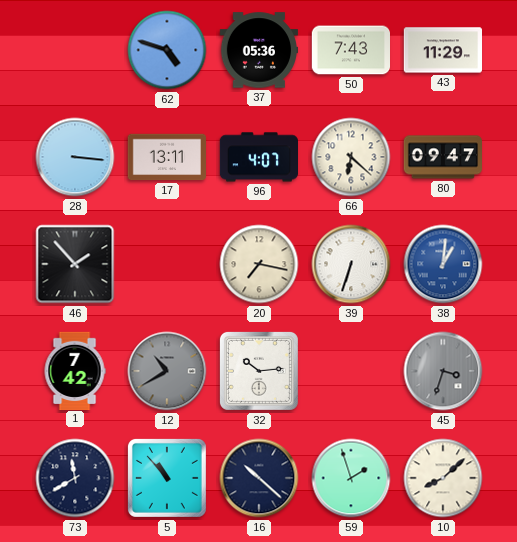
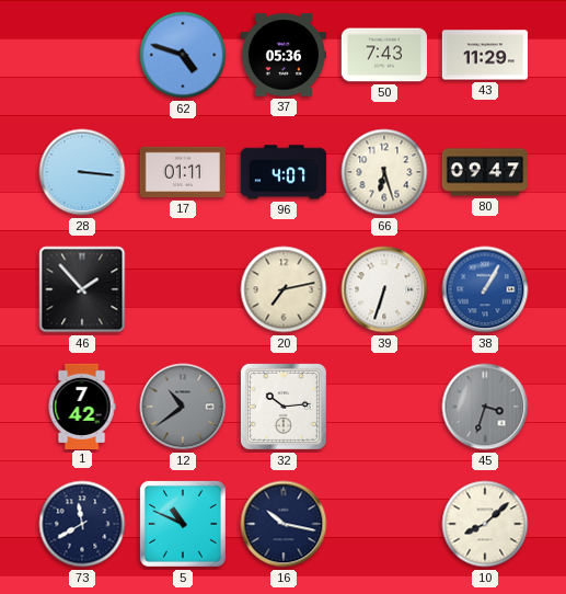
17: 13:11 -> 01:11 (182, 172)
66: 6:22 -> 6:27 (384, 172)
20: 7:17 -> 7:13 (284, 289)
38: 1:01 -> 1:05 (485, 289)
12: 10:40 -> 10:39 (183, 407)
5: 10:53 -> 10:49 (183, 524)
16: 10:22 -> 10:17 (284, 524)
59: 1:57 -> none (351, 478)
